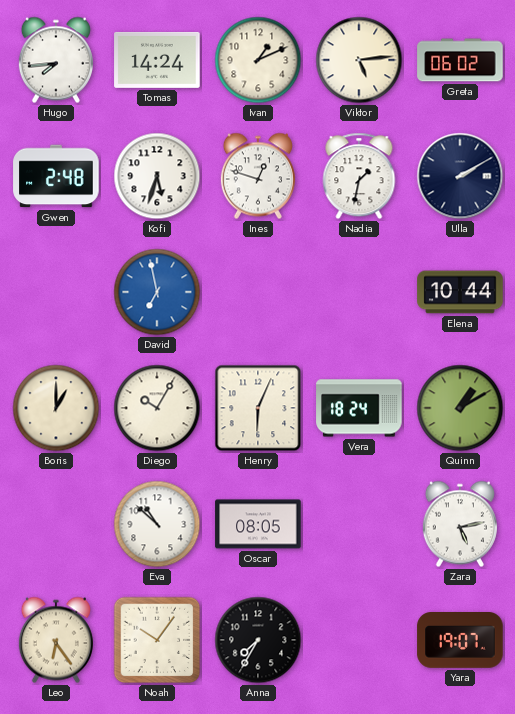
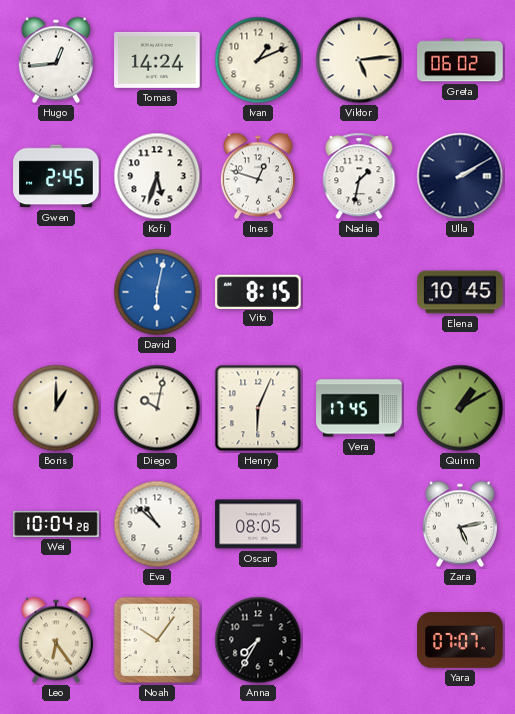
Hugo: 7:44 -> 12:44 (56, 60)
Gwen: 2:48 -> 2:45 (56, 176)
David: 6:58 -> 6:02 (157, 292)
Vito: none -> 8:15 (258, 291)
Elena: 10:44 -> 10:45 (460, 292)
Diego: 10:05 -> 10:02 (157, 408)
Vera: 18:24 -> 17:45 (359, 408)
Wei: none -> 10:04 (56, 524)
Yara: 19:07 -> 07:07 (460, 641)
